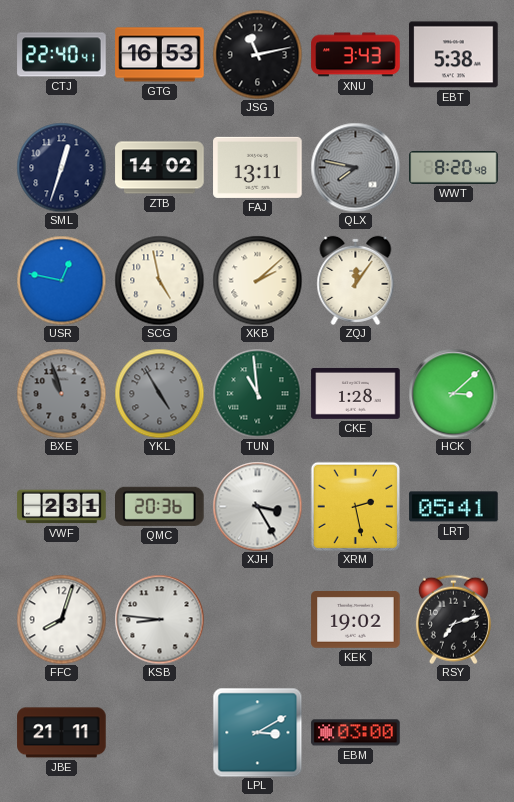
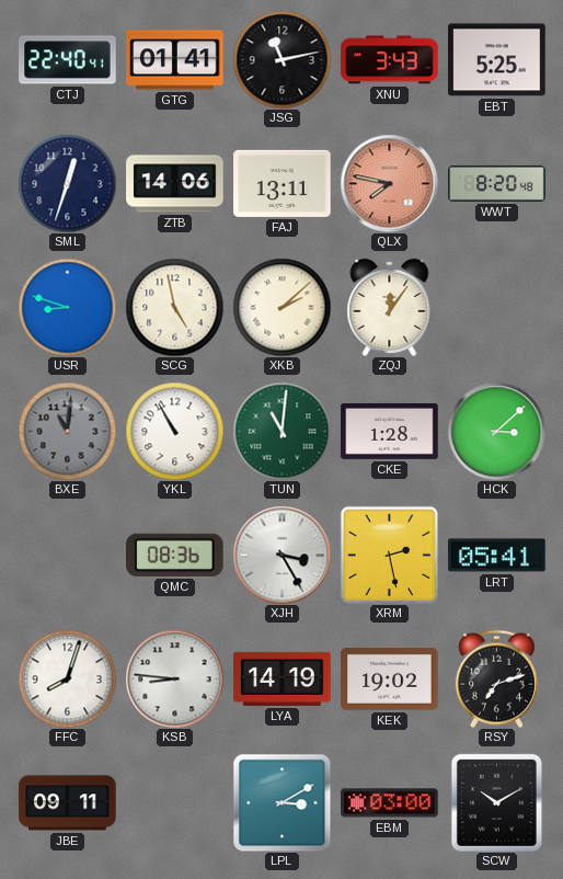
GTG: 16:53 -> 01:41 (175, 60)
EBT: 5:38 -> 5:25 (497, 60)
ZTB: 14:02 -> 14:06 (175, 184)
QLX dial: grey -> salmon (389, 183)
USR: 12:47 -> 8:48 (67, 307)
BXE: 10:57 -> 11:01 (67, 431)
YKL: 4:55 -> 10:55 (174, 431)
YKL dial: grey -> white (174, 431)
TUN: 10:59 -> 11:01 (281, 431)
VWF: 2:31 -> none (62, 507)
QMC: 20:36 -> 08:36 (175, 555)
LYA: none -> 14:19 (283, 678)
JBE: 21:11 -> 09:11 (68, 803)
SCW: none -> 10:10 (496, 802)
